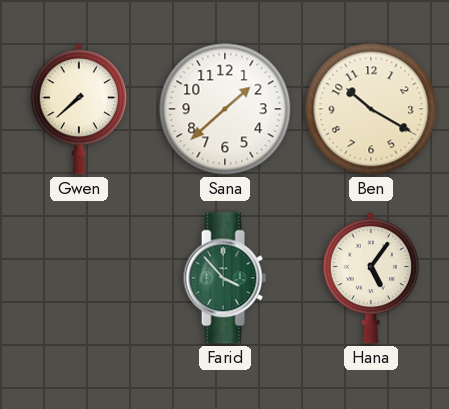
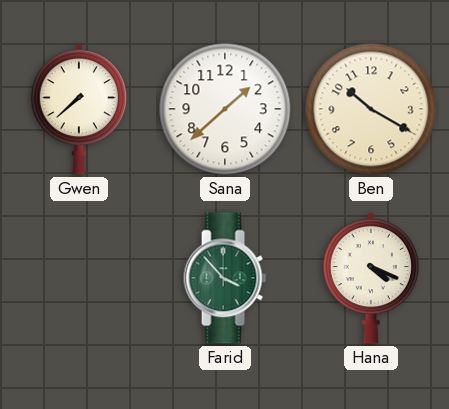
Hana: 5:06 -> 4:19 (370, 278)
